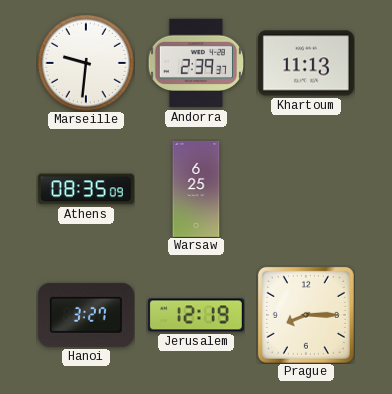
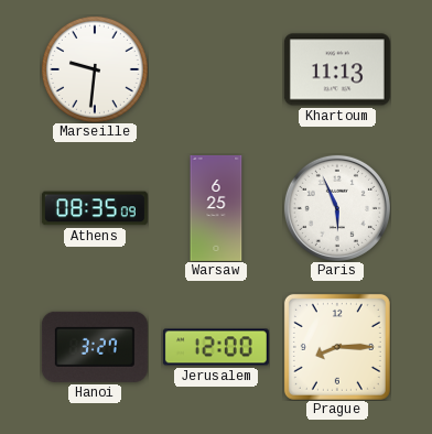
Andorra: 2:39 -> none (195, 63)
Paris: none -> 5:56 (337, 208)
Jerusalem: 12:19 -> 12:00 (216, 347)
